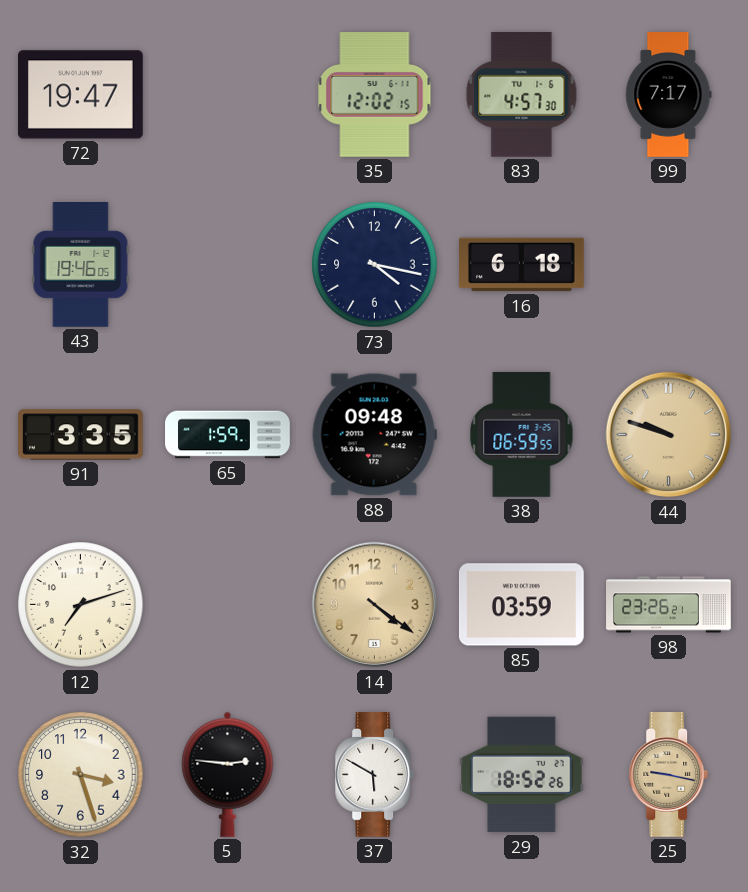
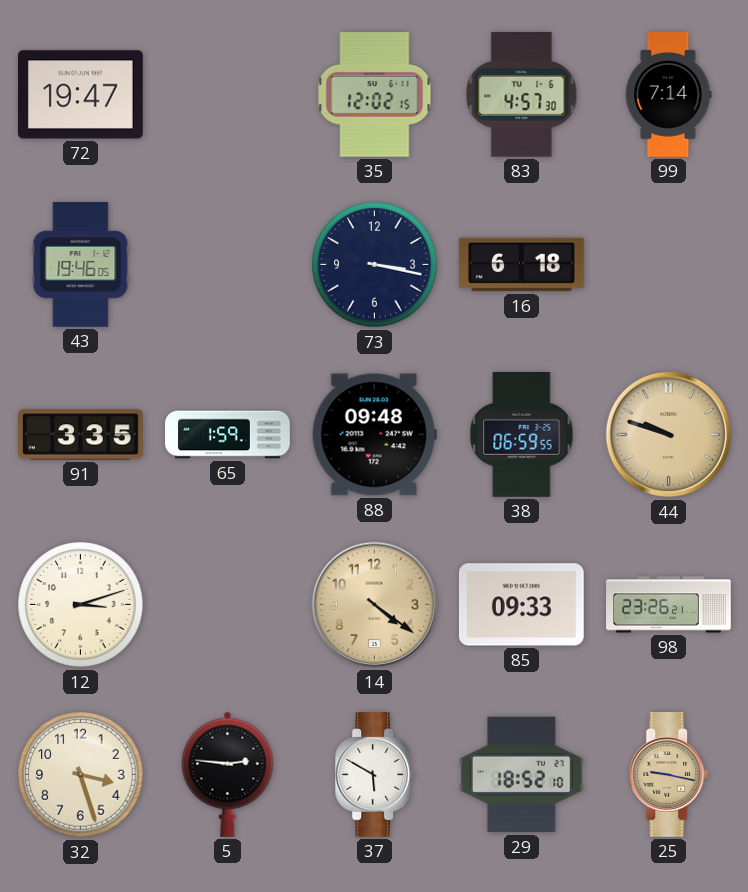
99: 7:17 -> 7:14 (669, 95)
73: 4:17 -> 3:17 (375, 265)
12: 7:12 -> 3:12 (81, 605)
85: 03:59 -> 09:33 (521, 605)
29: 18:52:26 -> 18:52:10 (522, 775)
